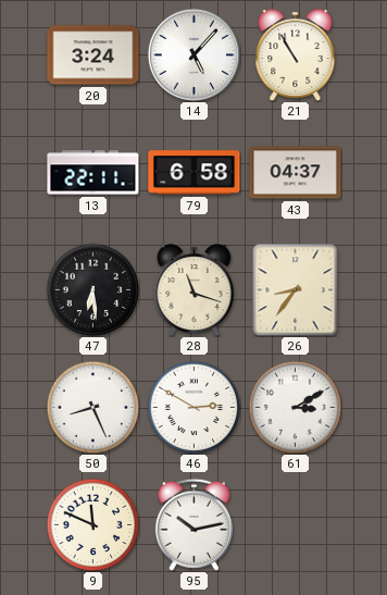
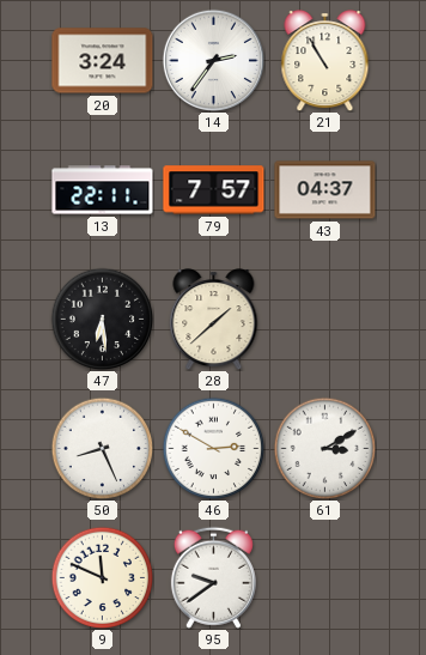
14: 5:07 -> 2:36 (213, 60)
79: 6:58 -> 7:57 (214, 190)
28: 11:18 -> 1:38 (214, 320)
26: 8:36 -> none (296, 289)
95: 10:13 -> 9:39 (213, 577)
